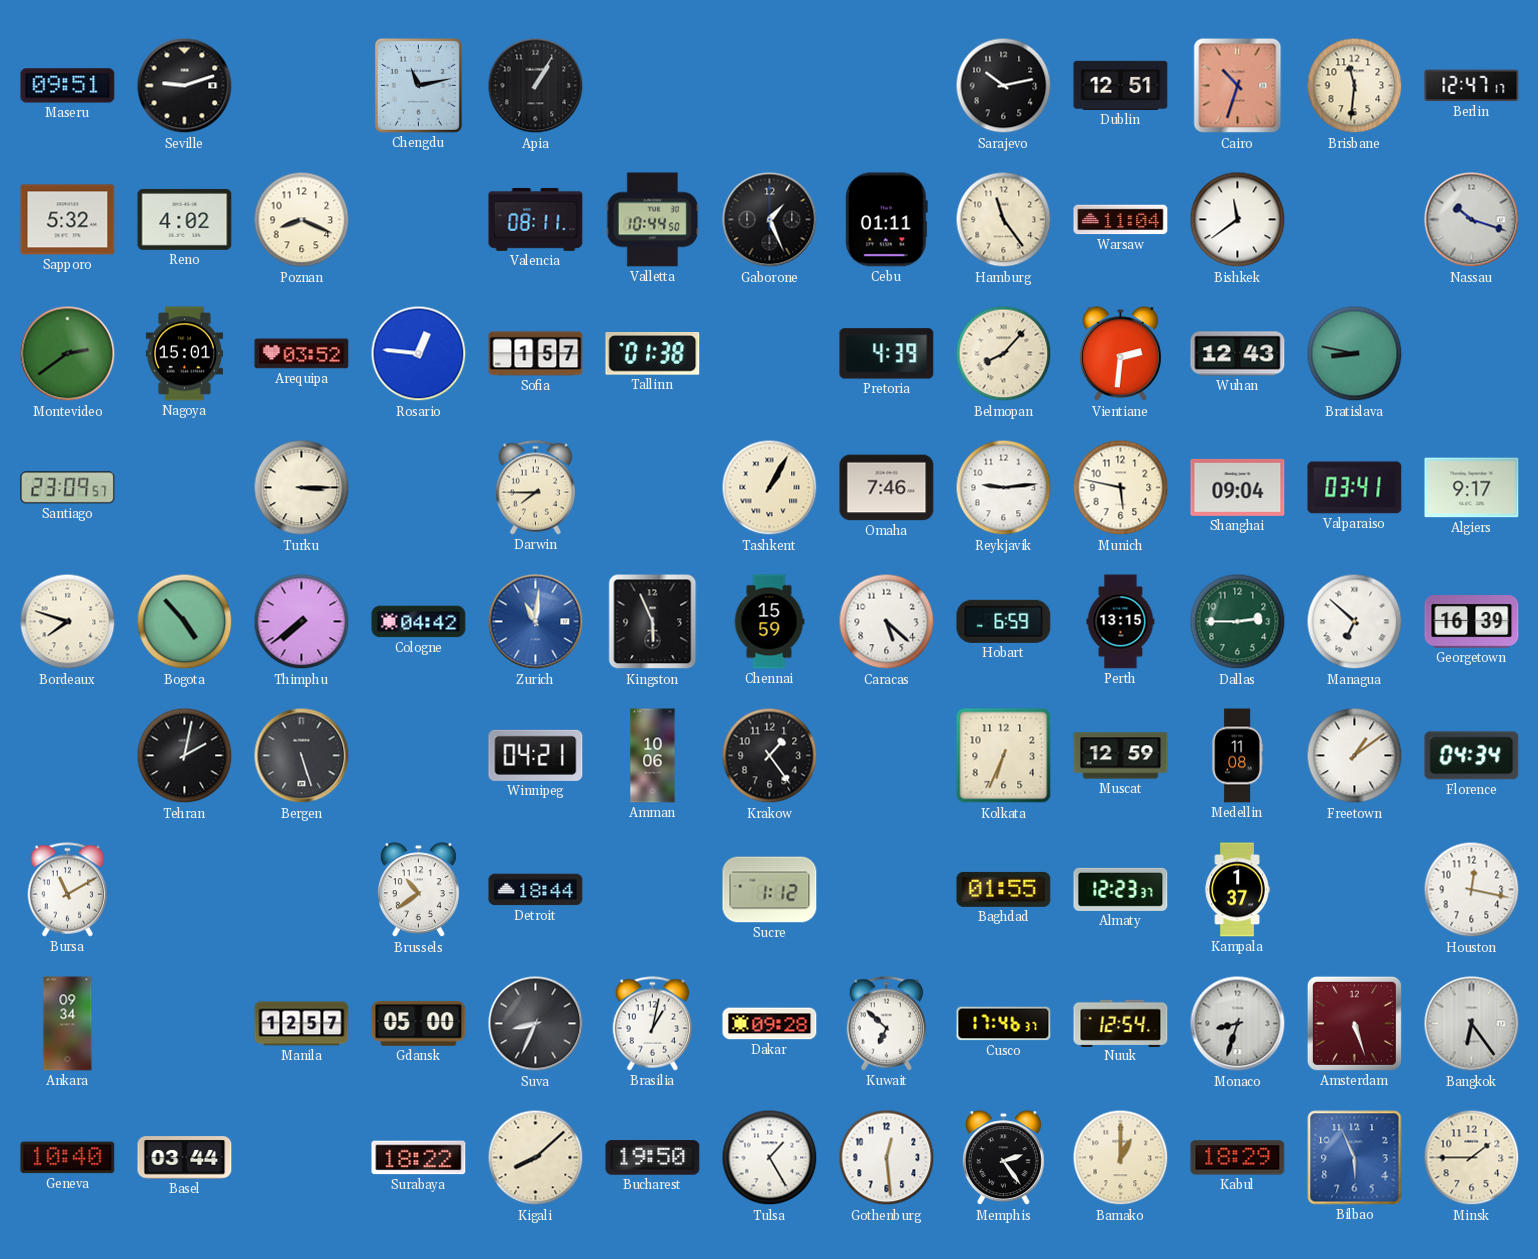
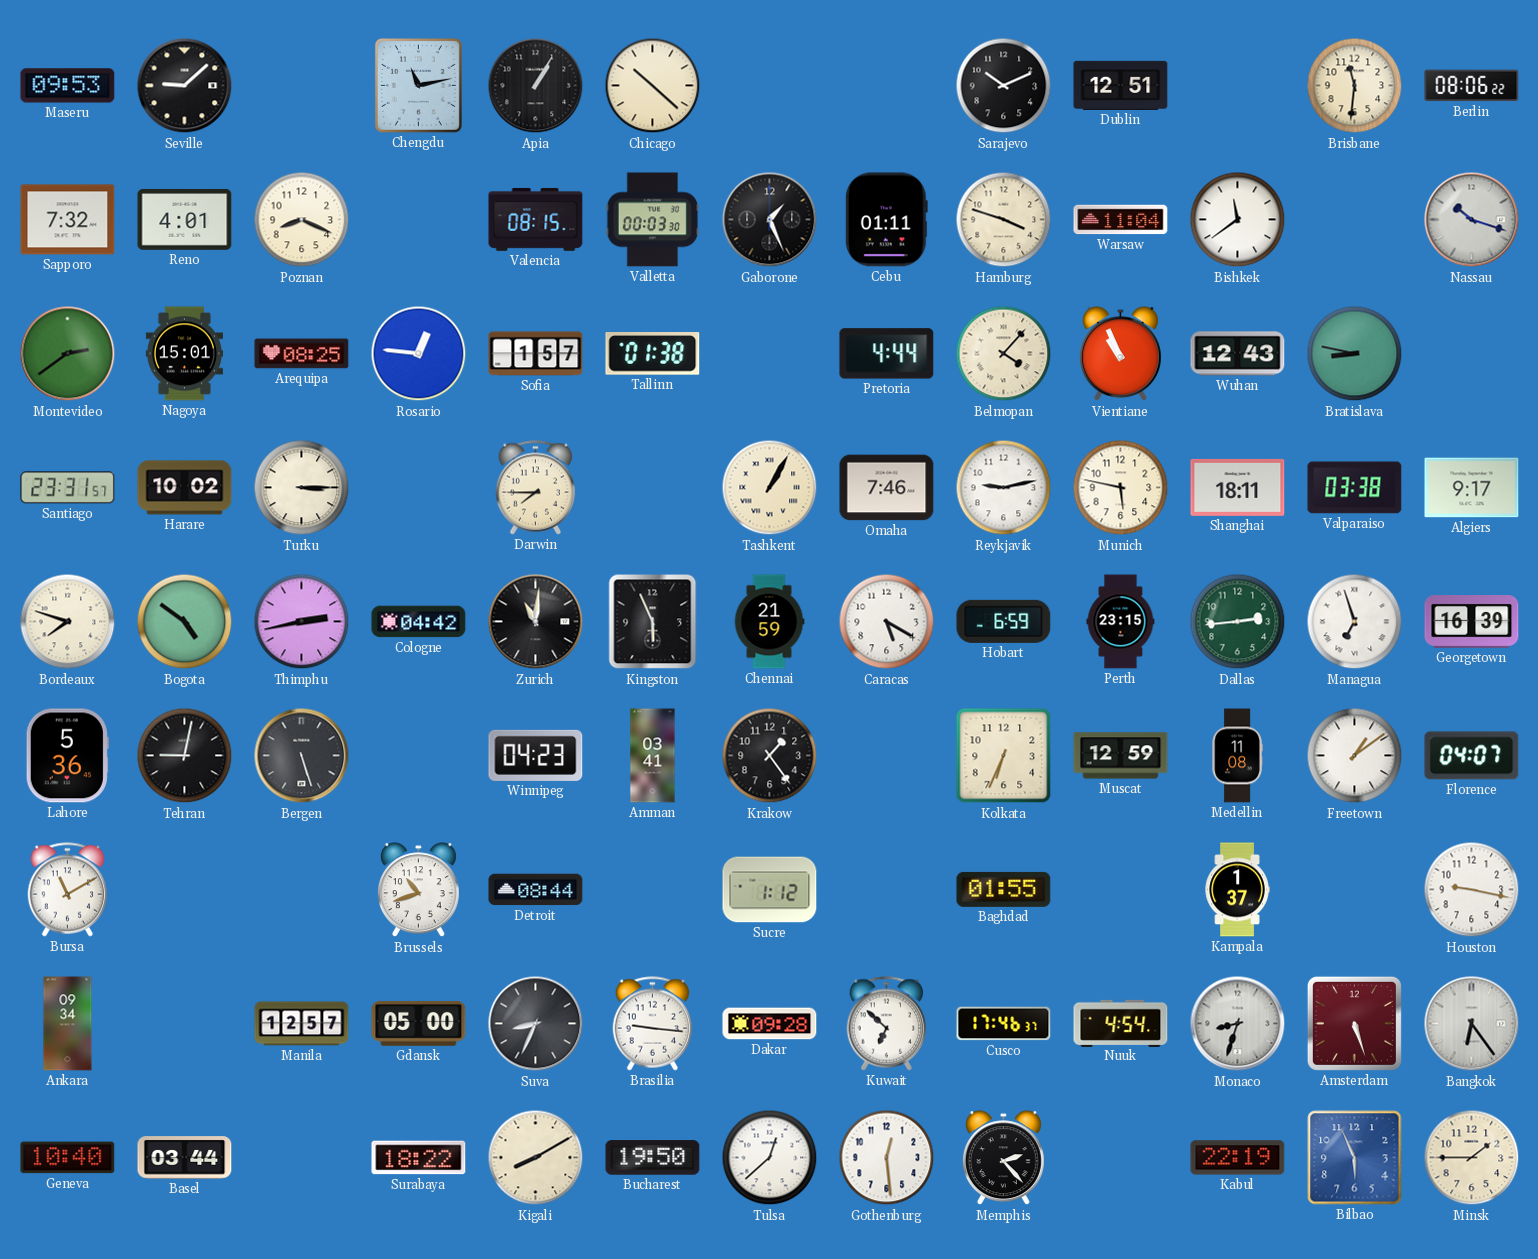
Maseru: 09:51 -> 09:53 (68, 86)
Seville: 9:12 -> 9:08 (185, 86)
Chicago: none -> 10:22 (653, 86)
Sarajevo: 10:13 -> 10:11 (1004, 86)
Cairo: 10:33 -> none (1238, 86)
Berlin: 12:47 -> 08:06 (1472, 86)
Sapporo: 5:32 -> 7:32 (68, 220)
Reno: 4:02 -> 4:01 (185, 220)
Valencia: 08:11 -> 08:15 (536, 219)
Valletta: 10:44 -> 00:03 (653, 220)
Hamburg: 11:24 -> 3:48 (1004, 220)
Arequipa: 03:52 -> 08:25 (302, 354)
Pretoria: 4:39 -> 4:44 (887, 354)
Belmopan: 8:07 -> 4:07 (1004, 354)
Vientiane: 2:31 -> 10:56 (1120, 354)
Santiago: 23:09 -> 23:31 (68, 488)
Harare: none -> 10:02 (185, 488)
Reykjavik: 9:14 -> 9:13 (1004, 488)
Shanghai: 09:04 -> 18:11 (1238, 487)
Valparaiso: 03:41 -> 03:38 (1355, 488)
Bogota: 4:53 -> 4:51 (185, 622)
Thimphu: 7:39 -> 2:43 (302, 622)
Zurich dial: blue -> black (536, 622)
Chennai: 15:59 -> 21:59 (769, 622)
Caracas: 5:22 -> 5:20 (887, 622)
Perth: 13:15 -> 23:15 (1121, 622)
Dallas: 2:45 -> 2:44 (1238, 622)
Managua: 6:52 -> 6:57 (1355, 622)
Lahore: none -> 5:36 (67, 756)
Tehran: 2:02 -> 9:02 (185, 756)
Winnipeg: 04:21 -> 04:23 (536, 755)
Amman: 10:06 -> 03:41 (653, 756)
Florence: 04:34 -> 04:07 (1472, 756)
Brussels: 10:39 -> 10:42 (418, 890)
Detroit: 18:44 -> 08:44 (536, 890)
Almaty: 12:23 -> none (1121, 889)
Houston: 12:17 -> 9:17 (1472, 890)
Brasilia: 1:02 -> 9:16 (653, 1024)
Nuuk: 12:54 -> 4:54 (1121, 1023)
Kigali: 8:08 -> 8:10 (536, 1158)
Tulsa: 1:25 -> 12:38 (770, 1158)
Memphis: 2:24 -> 2:23 (1003, 1158)
Bamako: 1:00 -> none (1121, 1158)
Kabul: 18:29 -> 22:19 (1238, 1158)
